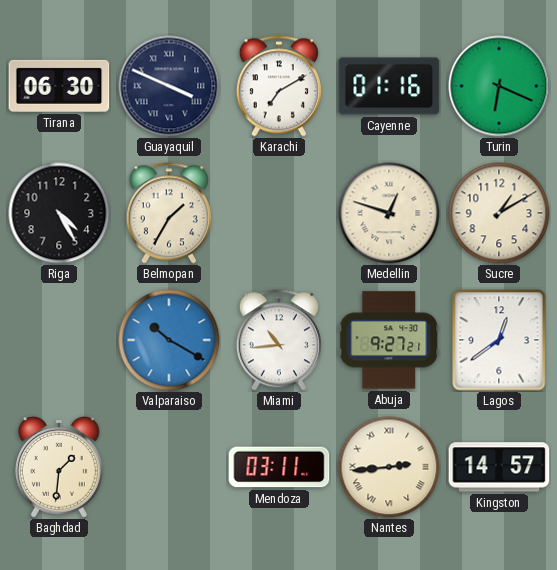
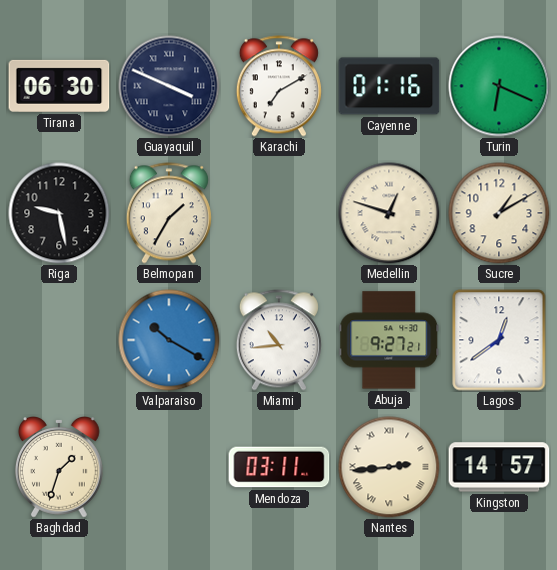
Riga: 4:25 -> 9:28 (59, 213)
Baghdad: 1:31 -> 1:33 (59, 468)
